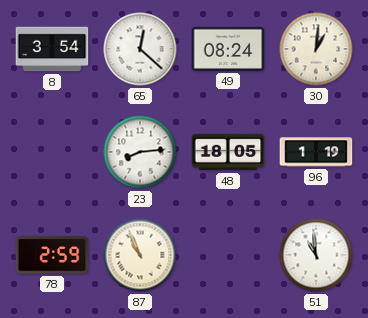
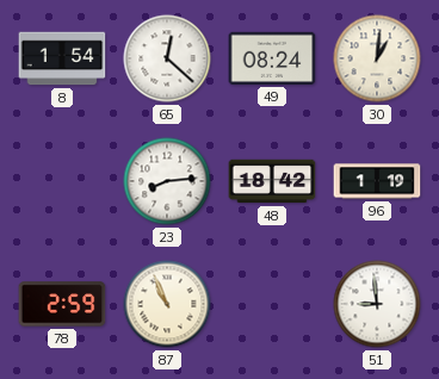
8: 3:54 -> 1:54 (62, 58)
48: 18:05 -> 18:42 (272, 181)
51: 10:59 -> 8:59 (377, 304)
